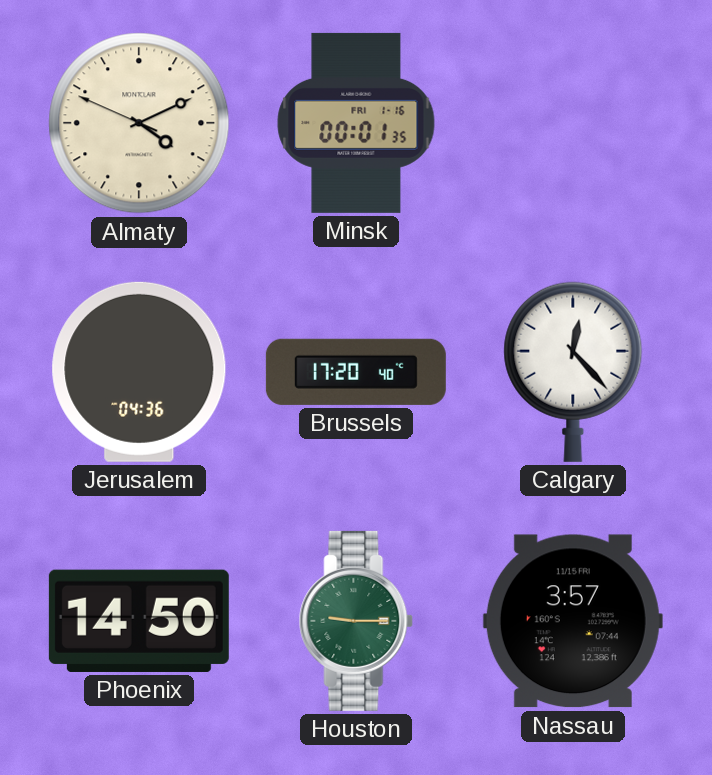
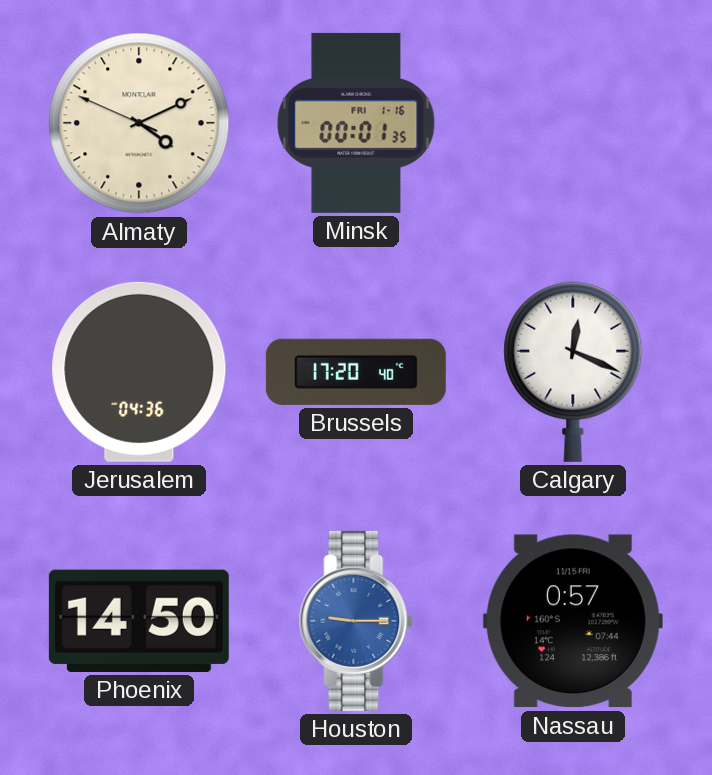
Calgary: 12:23 -> 12:19 (573, 372)
Houston dial: green -> blue (356, 621)
Nassau: 3:57 -> 0:57 (573, 621)
